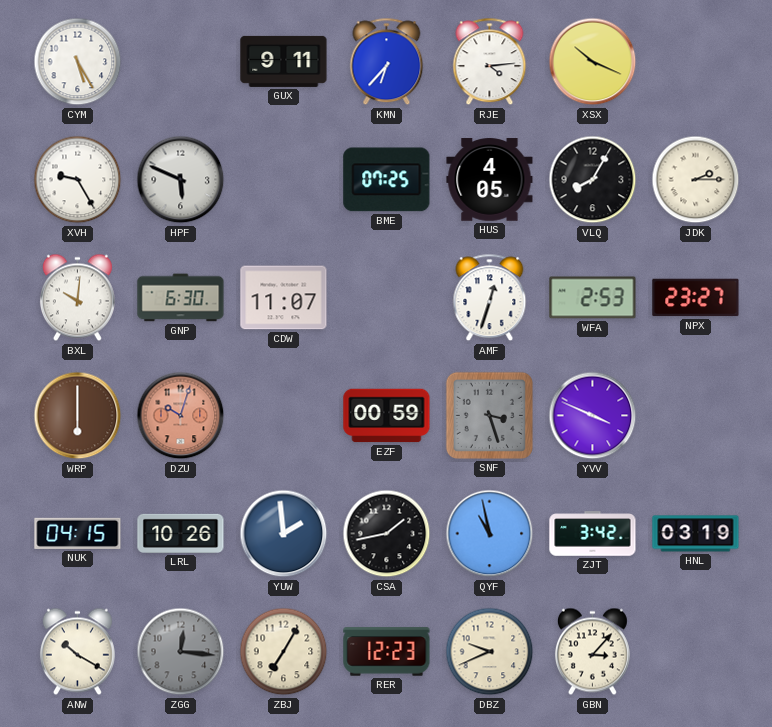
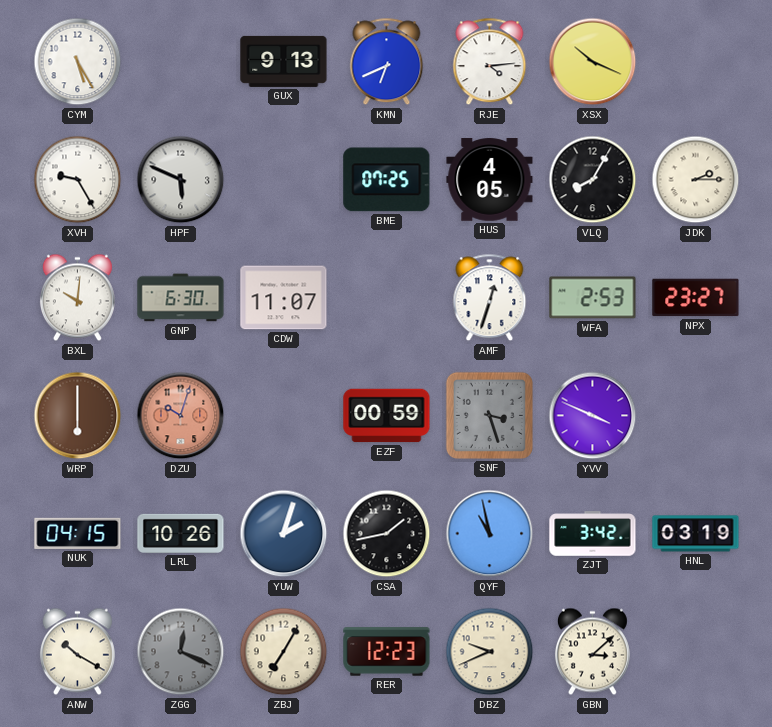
GUX: 9:11 -> 9:13 (284, 61)
KMN: 6:37 -> 6:41 (387, 62)
YUW: 1:59 -> 2:03 (284, 534)
ZGG: 12:16 -> 12:19 (181, 652)
GBN: 3:07 -> 3:08 (592, 652)
